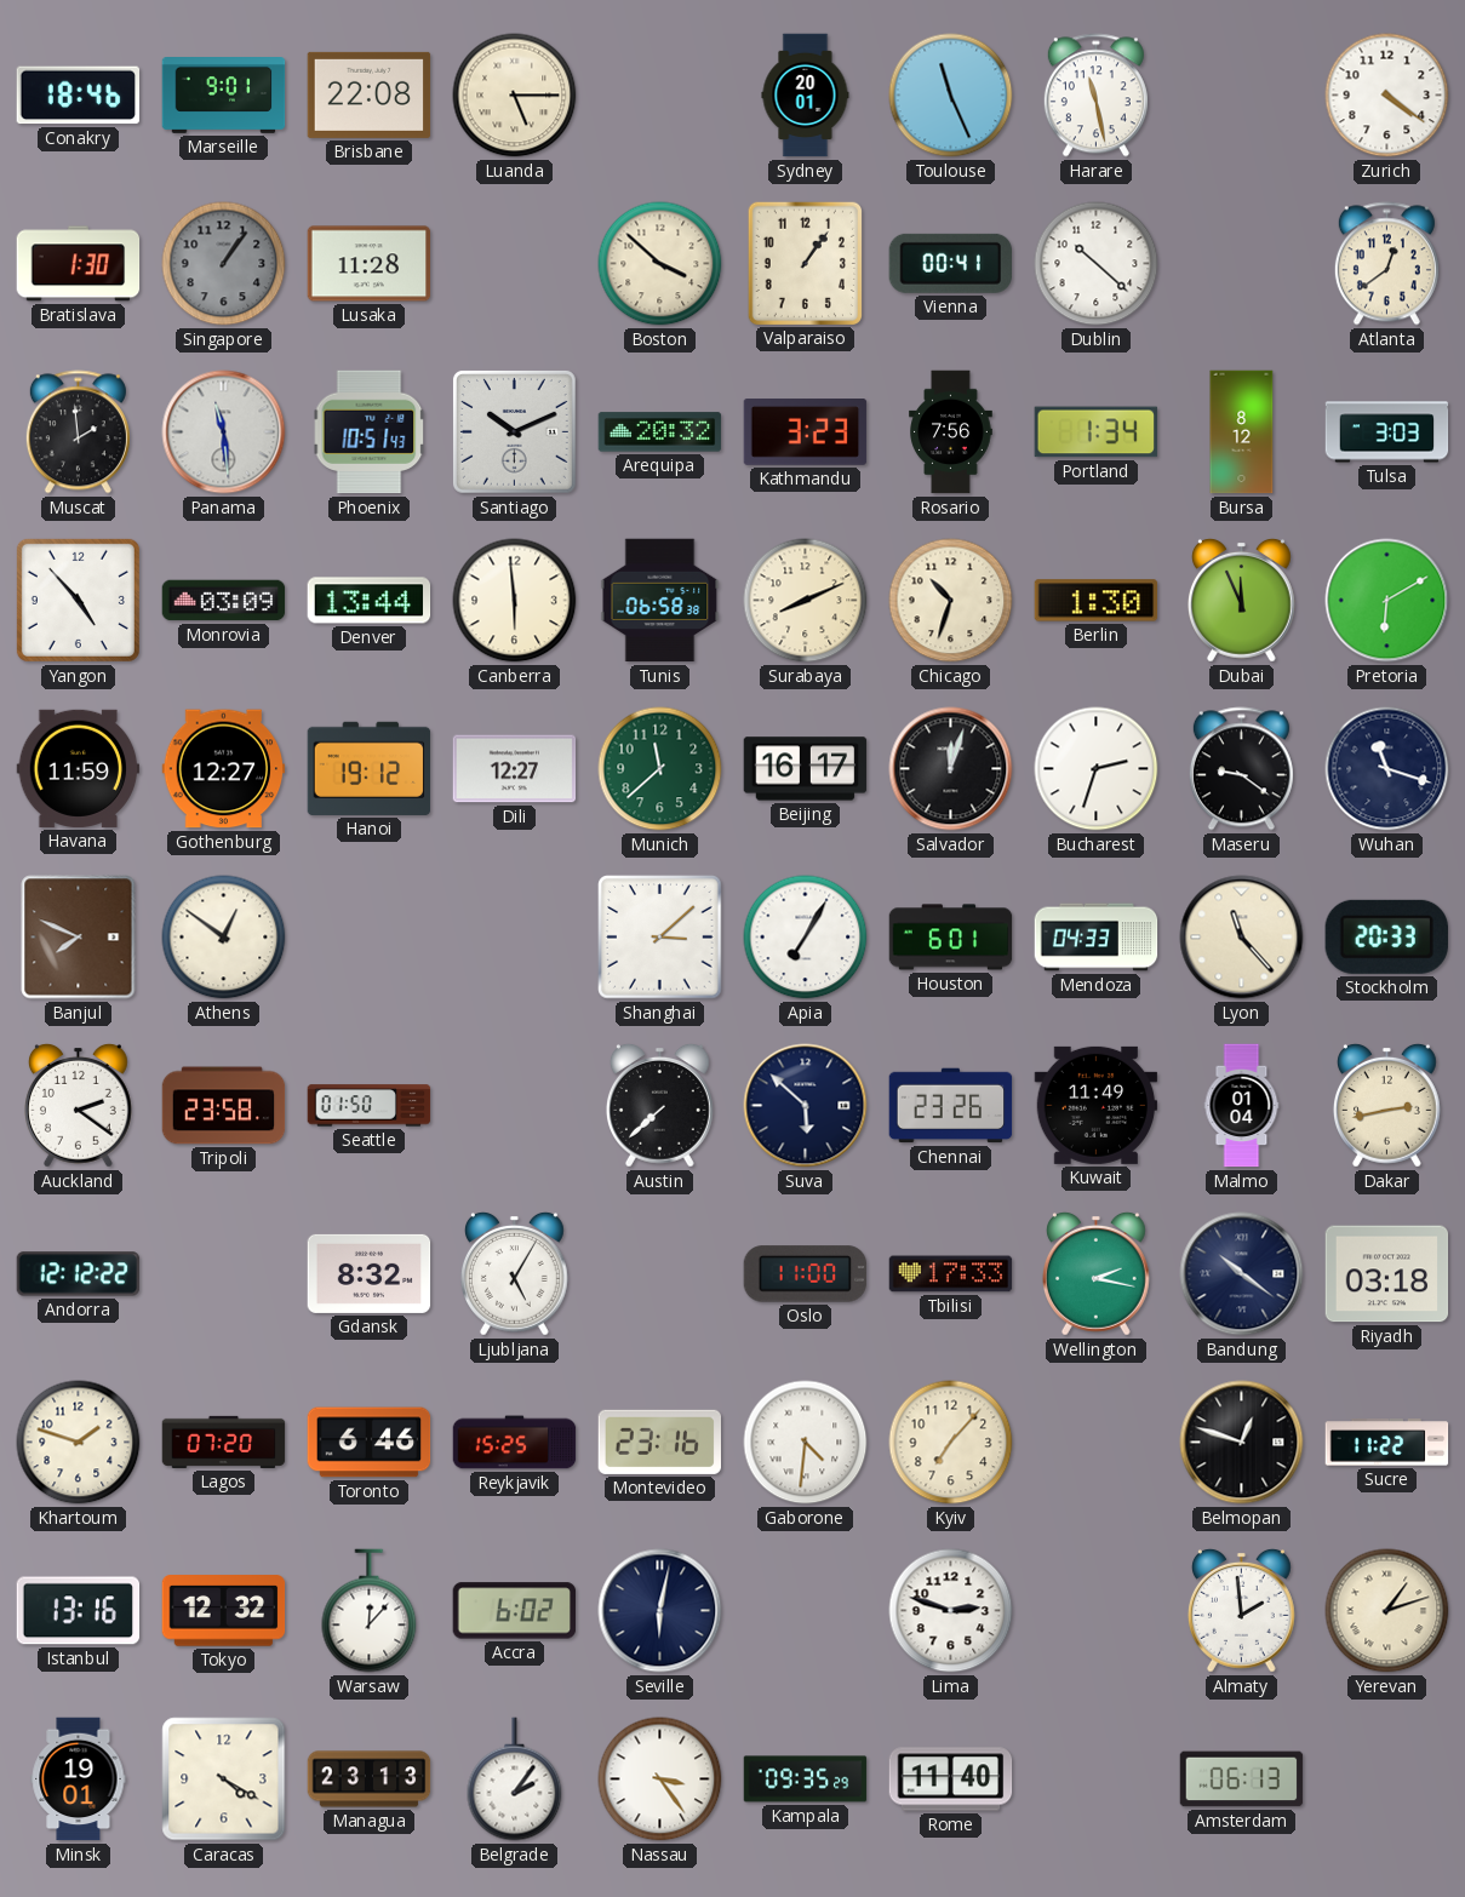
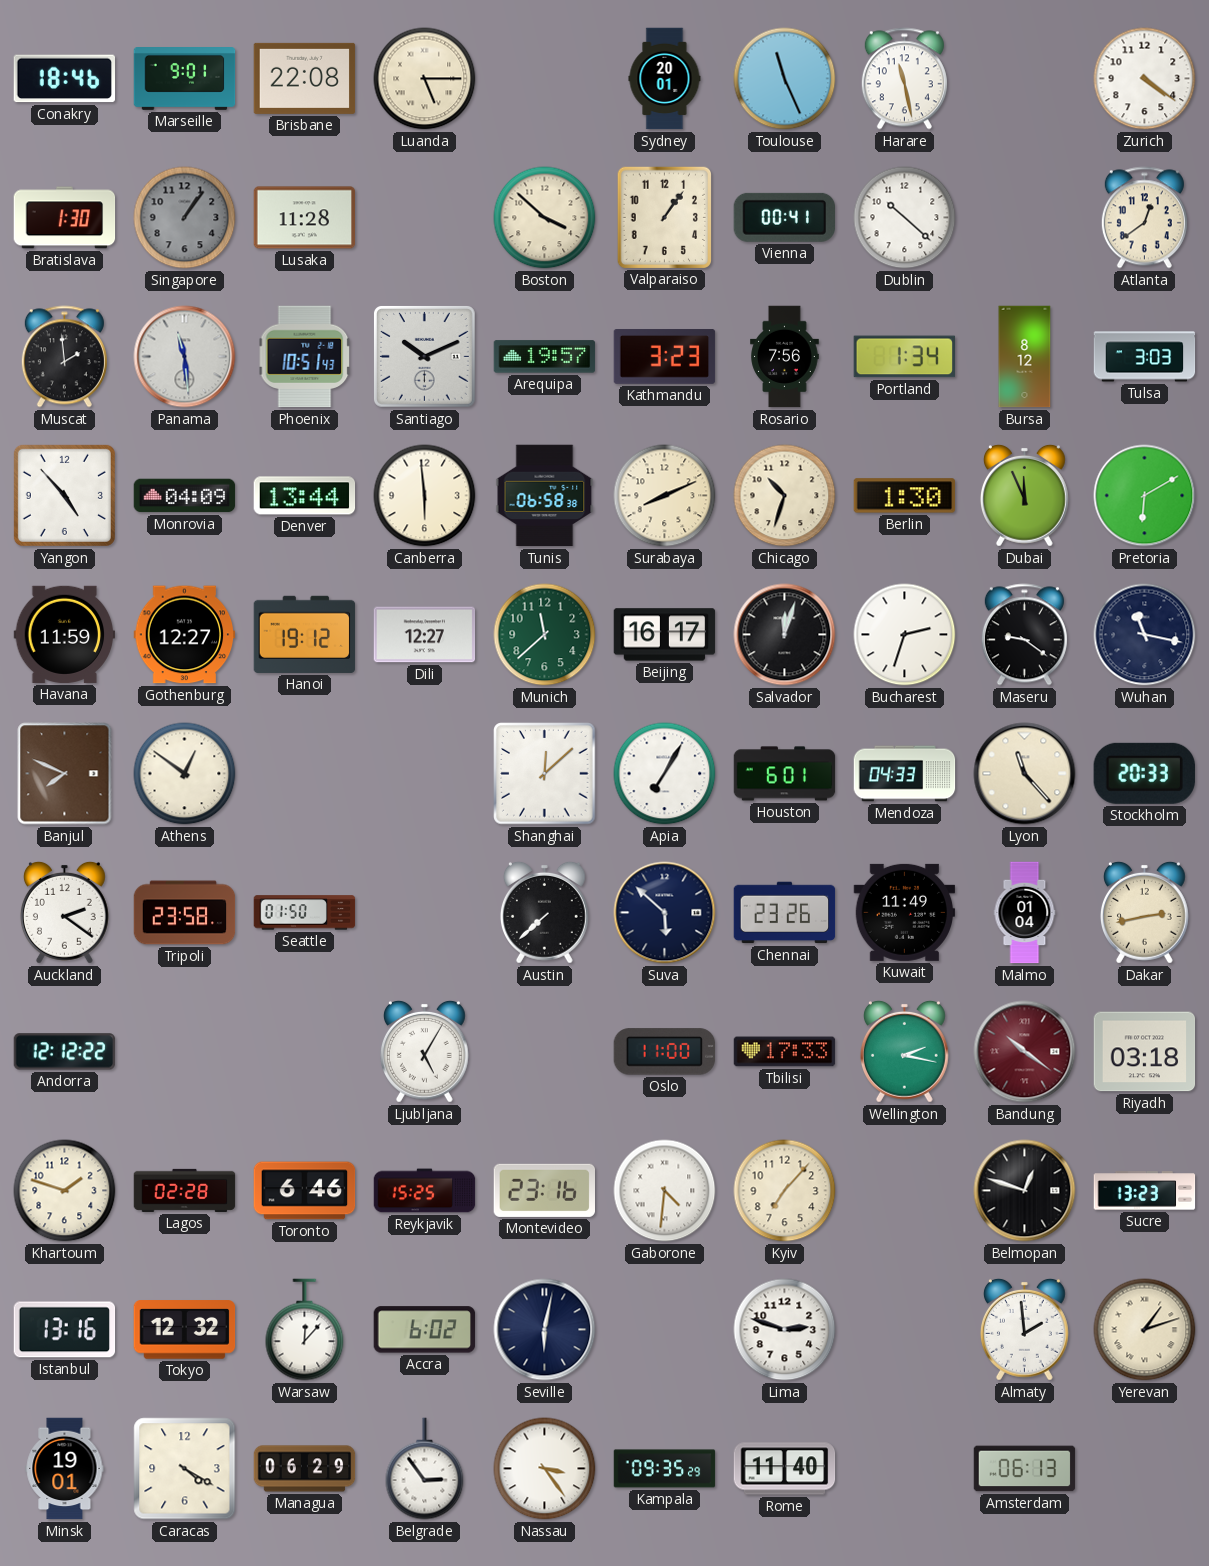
Arequipa: 20:32 -> 19:57 (545, 357)
Monrovia: 03:09 -> 04:09 (185, 496)
Wuhan: 11:18 -> 11:17 (1145, 635)
Shanghai: 3:08 -> 12:08 (545, 774)
Gdansk: 8:32 -> none (370, 1273)
Bandung dial: navy -> burgundy (1025, 1052)
Lagos: 07:20 -> 02:28 (185, 1190)
Sucre: 11:22 -> 13:23 (1145, 1191)
Managua: 23:13 -> 06:29 (305, 1469)
Belgrade: 2:06 -> 2:54 (425, 1469)
